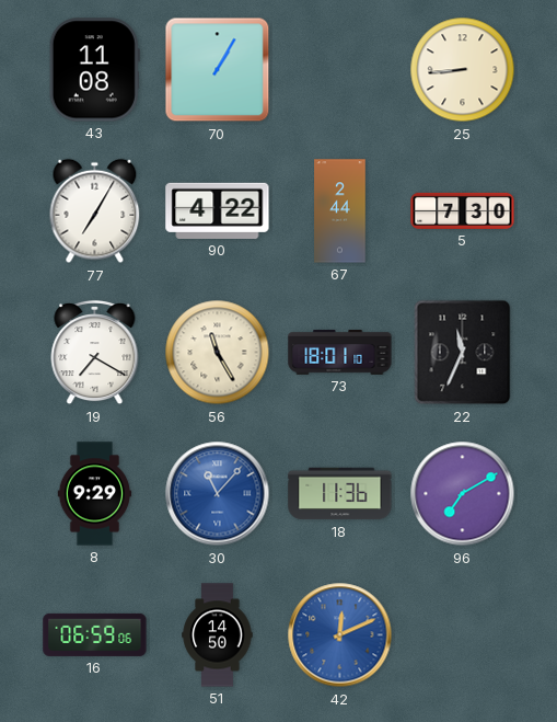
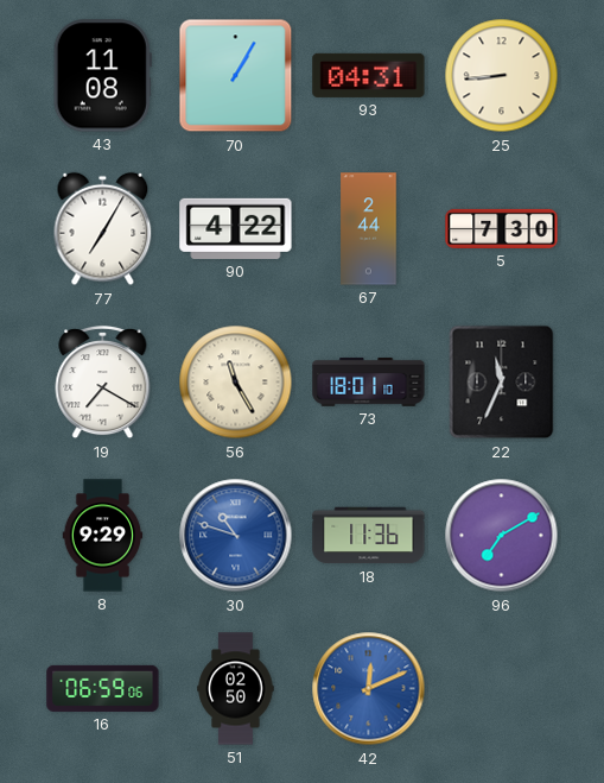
93: none -> 04:31 (369, 75)
30: 11:07 -> 10:48 (236, 536)
51: 14:50 -> 02:50 (236, 689)
